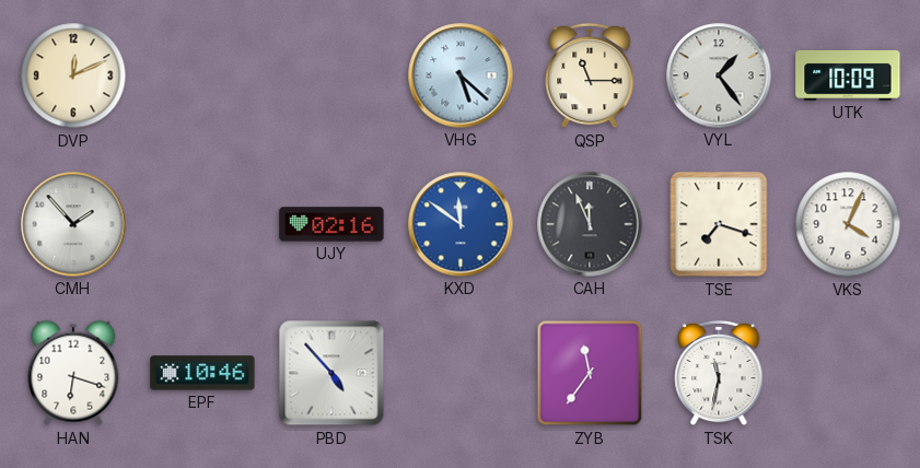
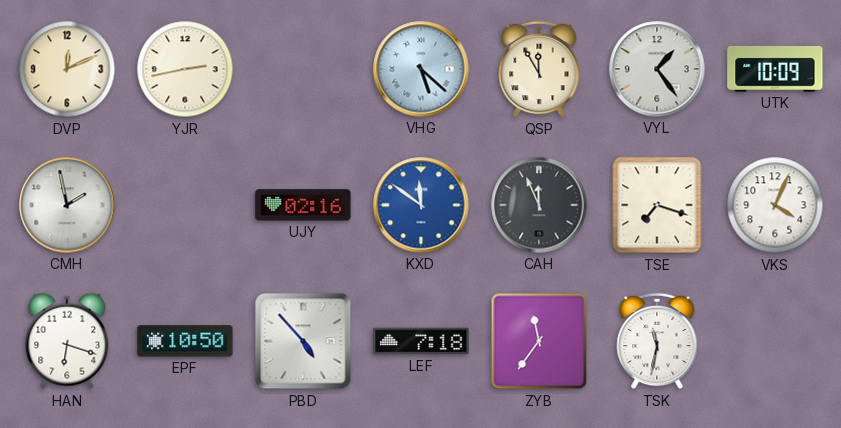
YJR: none -> 2:43 (185, 69)
QSP: 11:15 -> 11:55 (539, 69)
CMH: 1:53 -> 1:58 (67, 205)
EPF: 10:46 -> 10:50 (185, 341)
LEF: none -> 7:18 (421, 341)
